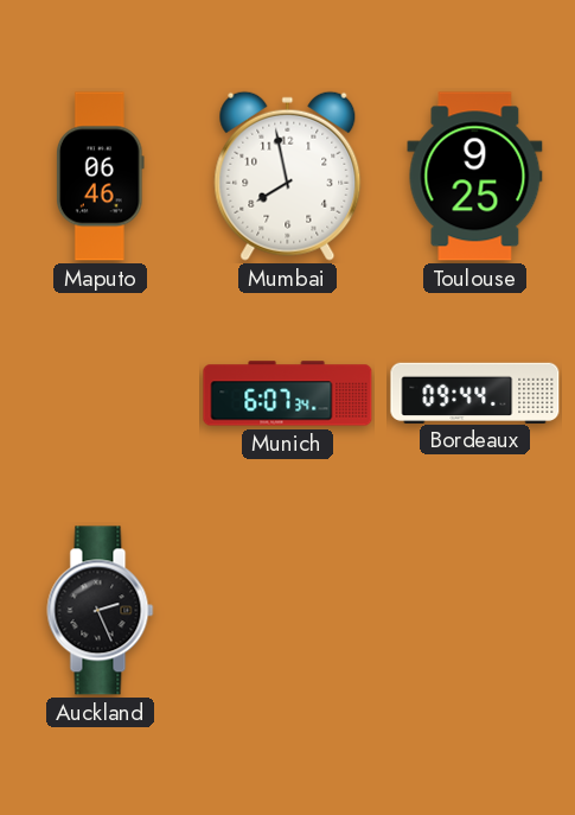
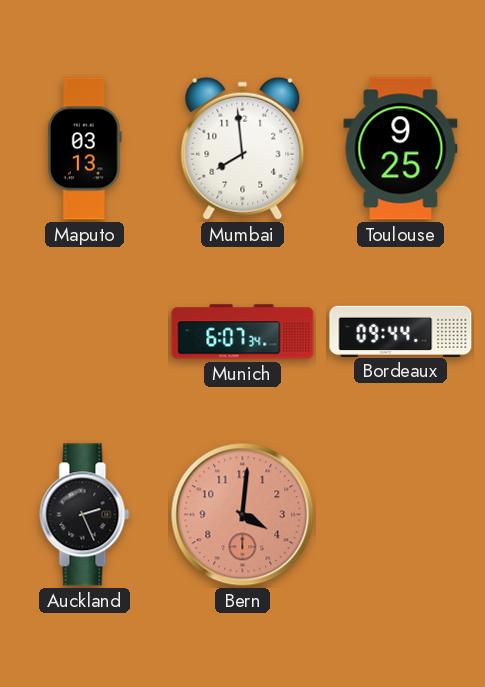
Maputo: 06:46 -> 03:13 (84, 149)
Mumbai: 7:58 -> 7:59 (243, 148)
Bern: none -> 4:01 (243, 515)
